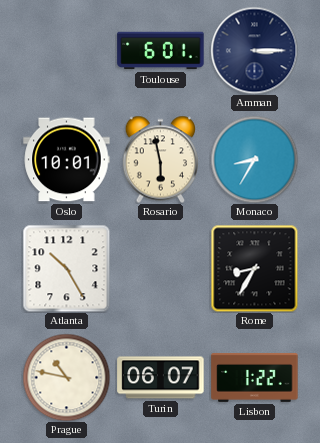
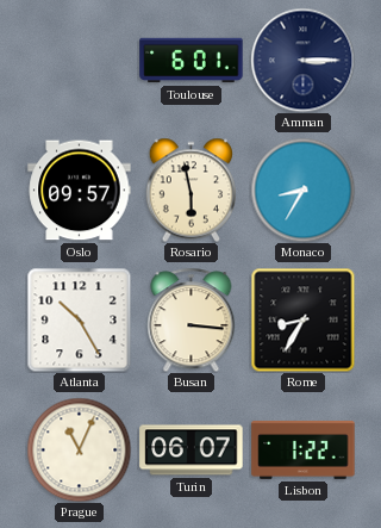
Oslo: 10:01 -> 09:57 (80, 191)
Busan: none -> 3:16 (192, 319)
Prague: 10:47 -> 11:04 (79, 449)
